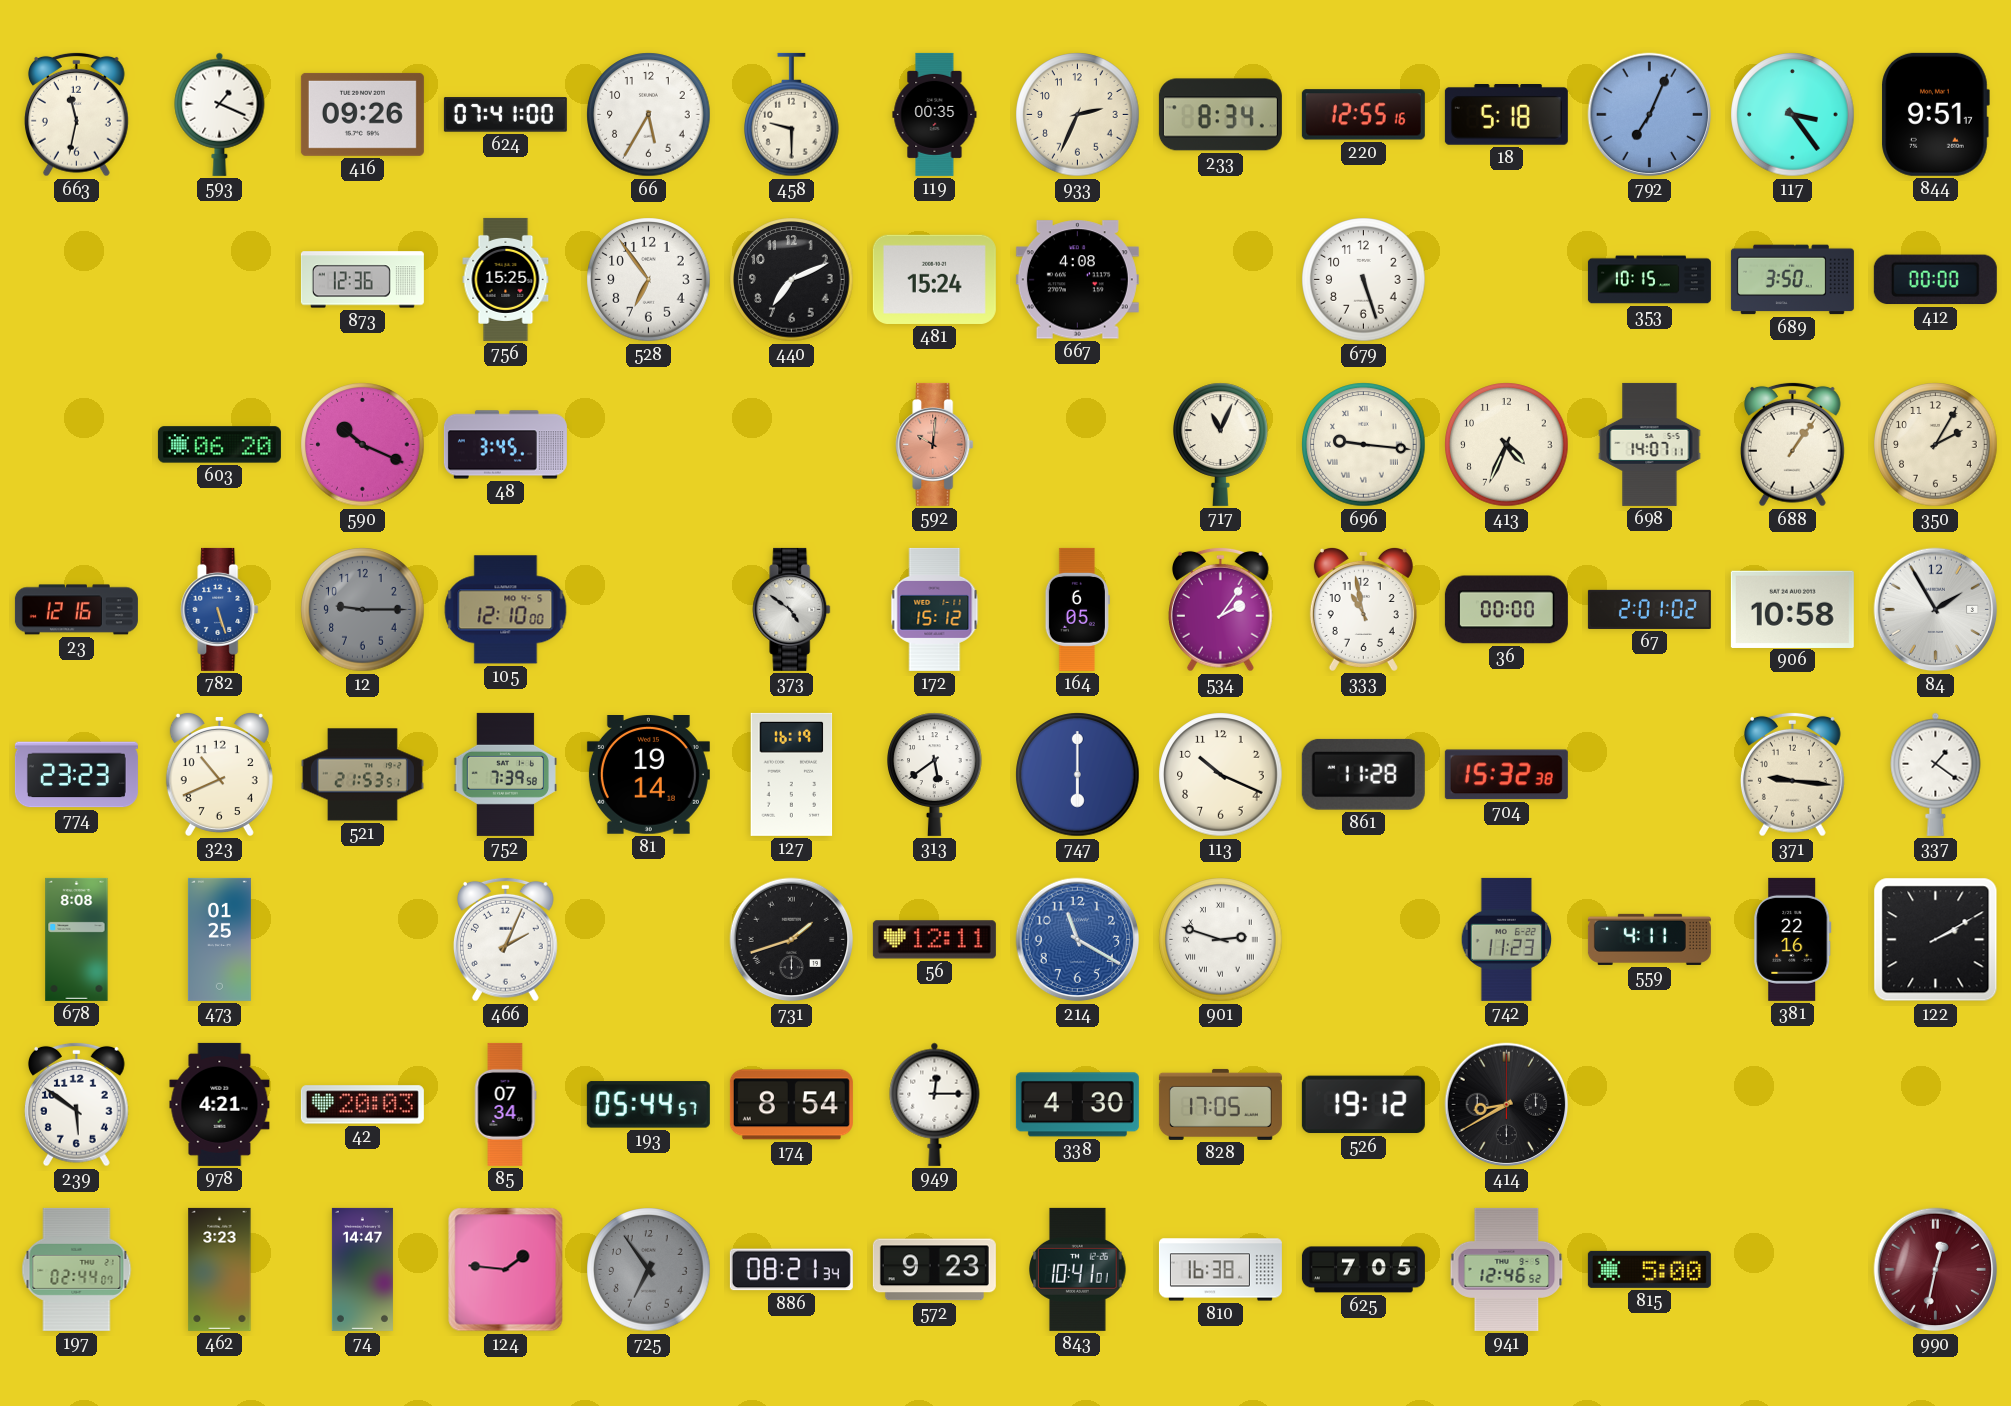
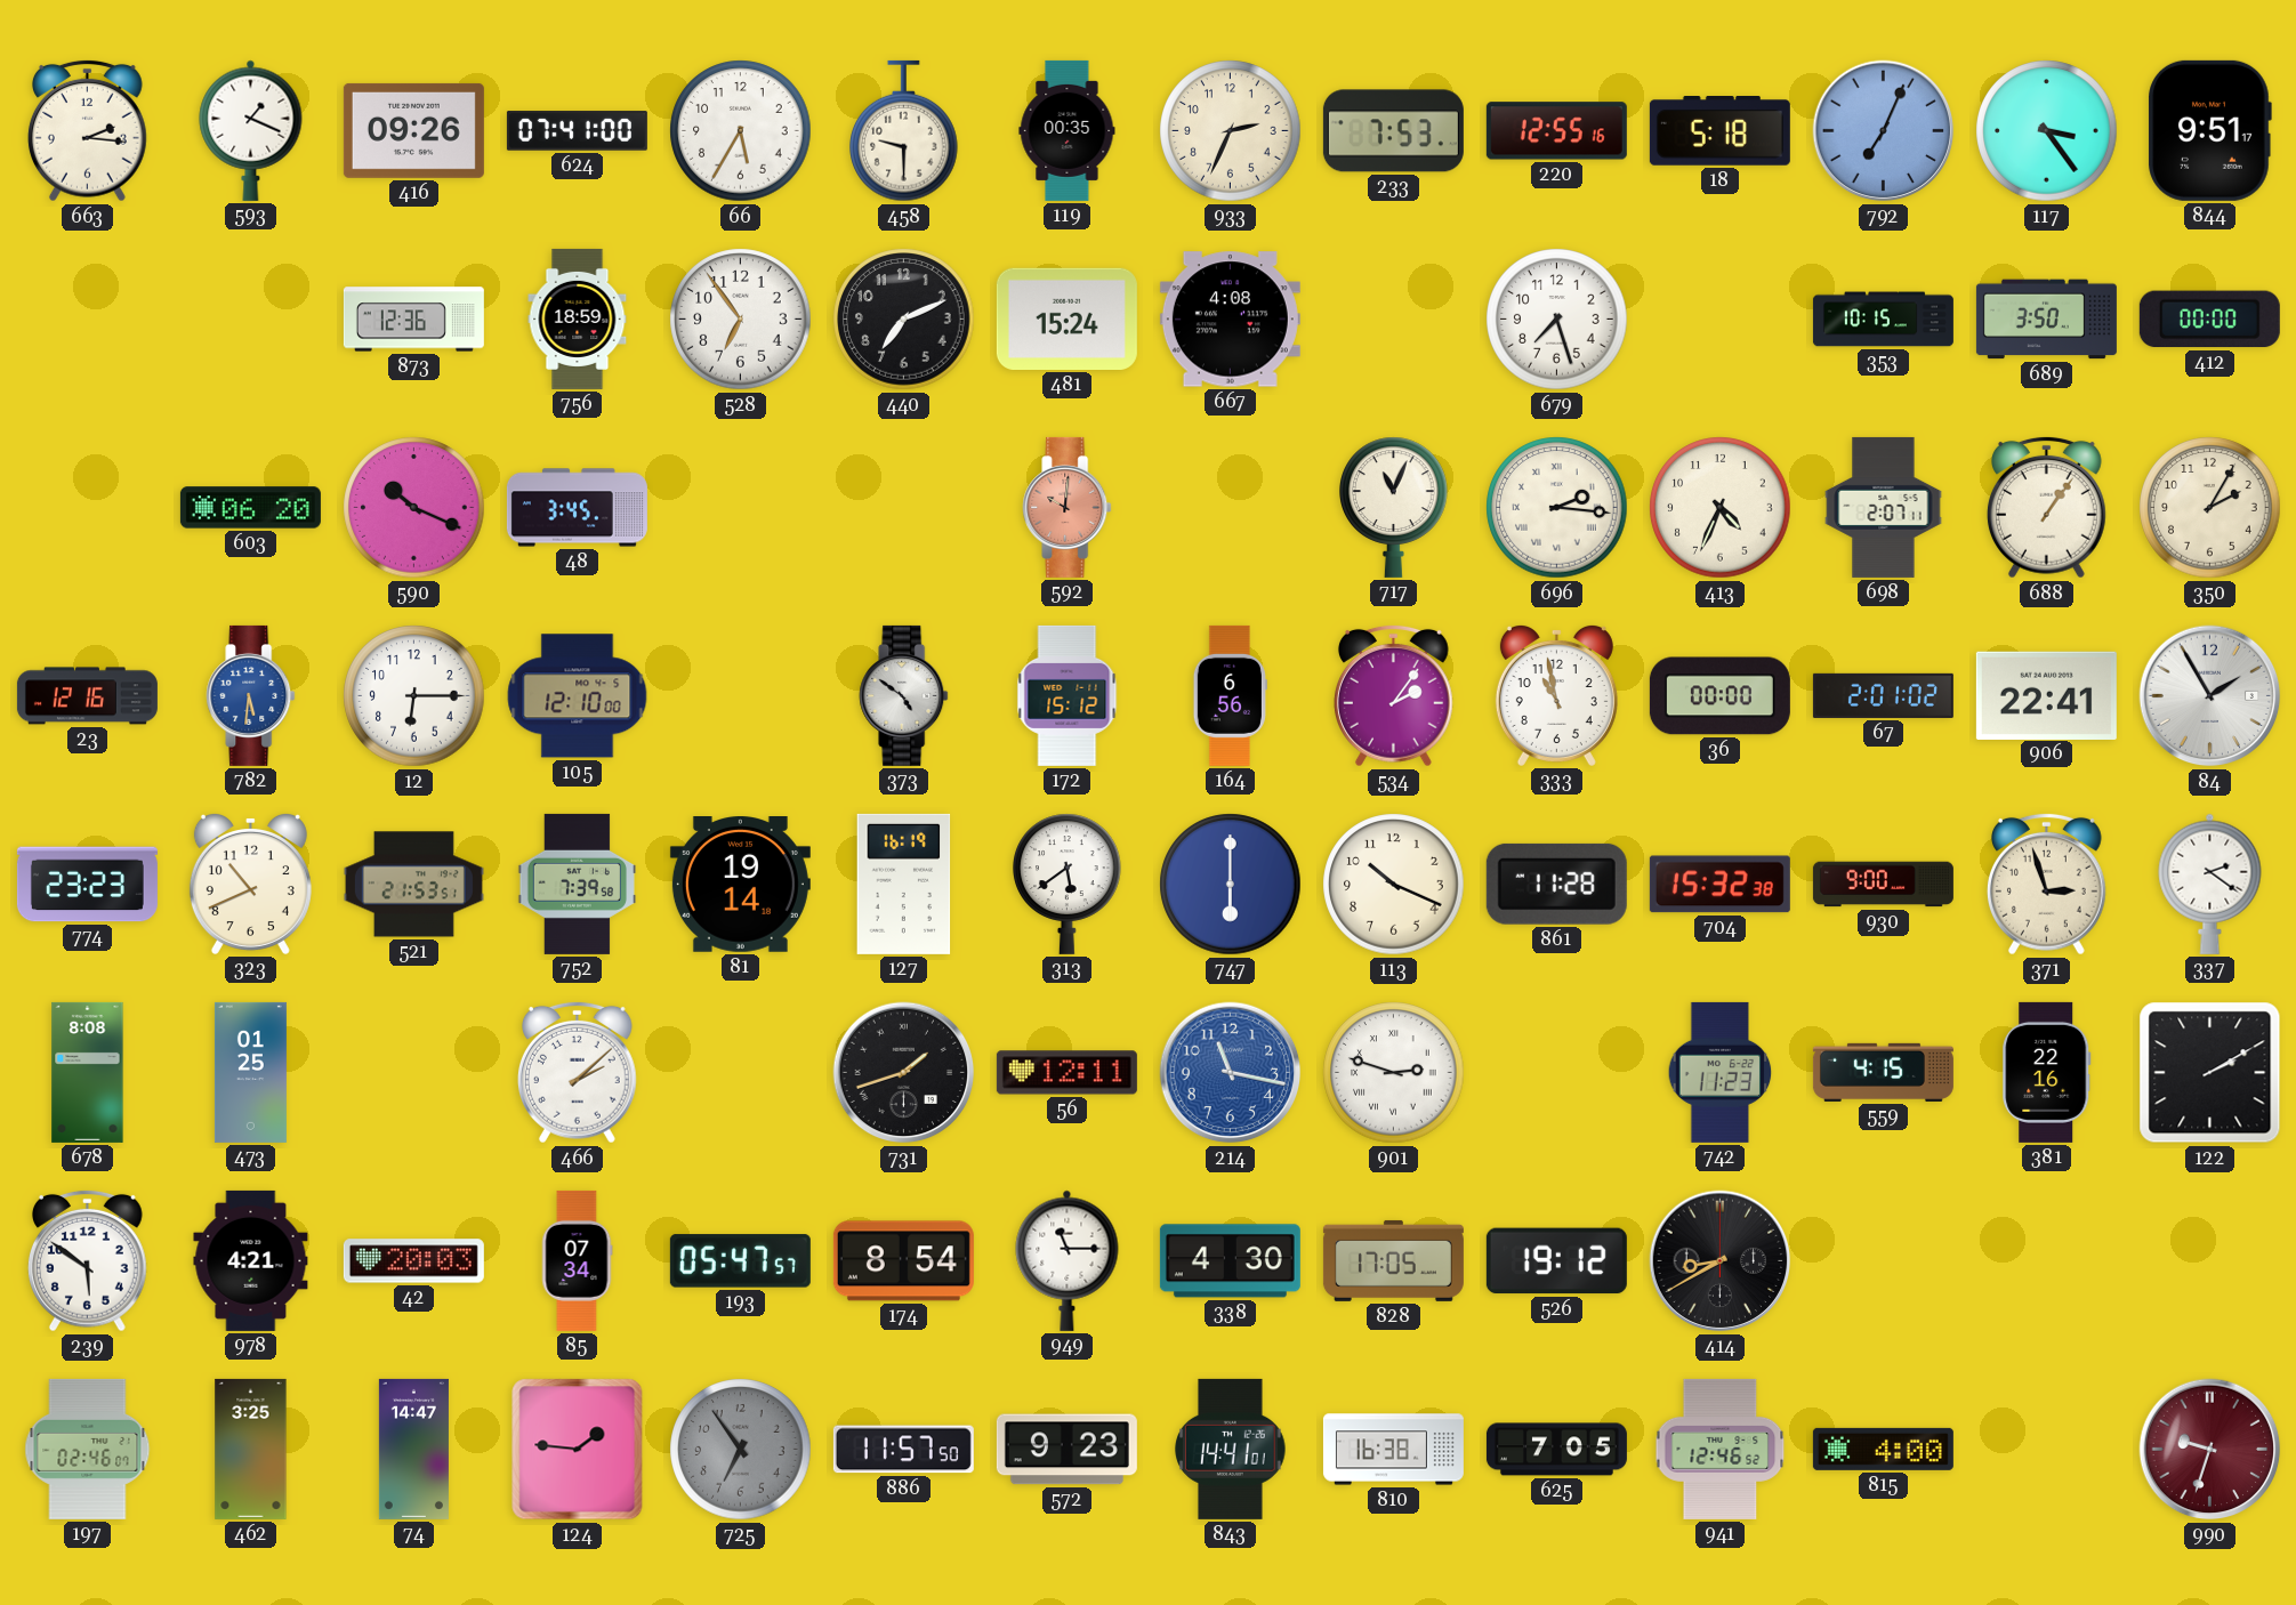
663: 11:32 -> 2:16 (87, 130)
233: 8:34 -> 7:53 (1393, 131)
756: 15:25 -> 18:59 (578, 318)
679: 5:27 -> 7:27 (1557, 320)
696: 9:16 -> 2:16 (1557, 508)
698: 14:07 -> 2:07 (1884, 507)
782: 5:27 -> 5:31 (251, 695)
12: 9:15 -> 6:15 (414, 696)
12 dial: grey -> white (414, 696)
164: 6:05 -> 6:56 (1230, 695)
906: 10:58 -> 22:41 (2046, 695)
930: none -> 9:00 (1883, 885)
371: 9:16 -> 2:57 (2046, 884)
337: 1:21 -> 2:21 (2210, 884)
466: 2:04 -> 2:08 (577, 1072)
214: 11:20 -> 11:17 (1231, 1073)
559: 4:11 -> 4:15 (1883, 1072)
193: 05:44 -> 05:47 (740, 1261)
949: 12:15 -> 11:15 (1068, 1260)
197: 02:44 -> 02:46 (88, 1449)
462: 3:23 -> 3:25 (251, 1449)
886: 08:21 -> 11:57 (903, 1450)
843: 10:41 -> 14:41 (1231, 1449)
815: 5:00 -> 4:00 (1883, 1449)
990: 12:32 -> 9:33 (2210, 1450)
